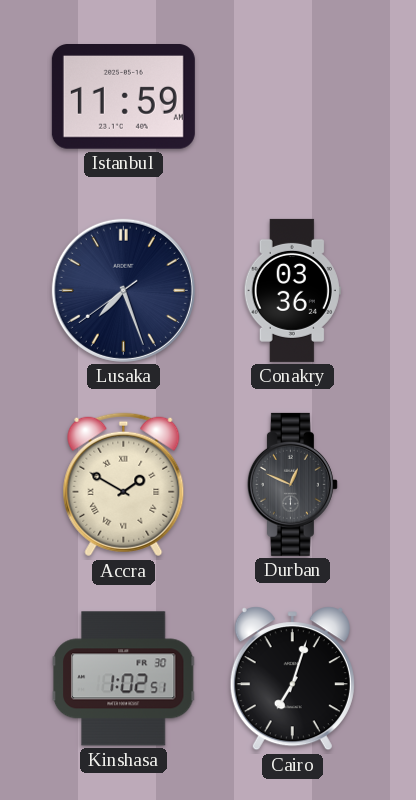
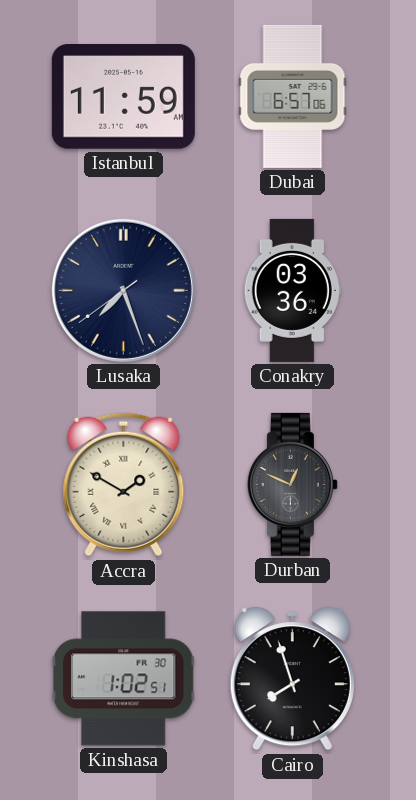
Dubai: none -> 6:57 (293, 96)
Cairo: 7:03 -> 7:57 (292, 679)
